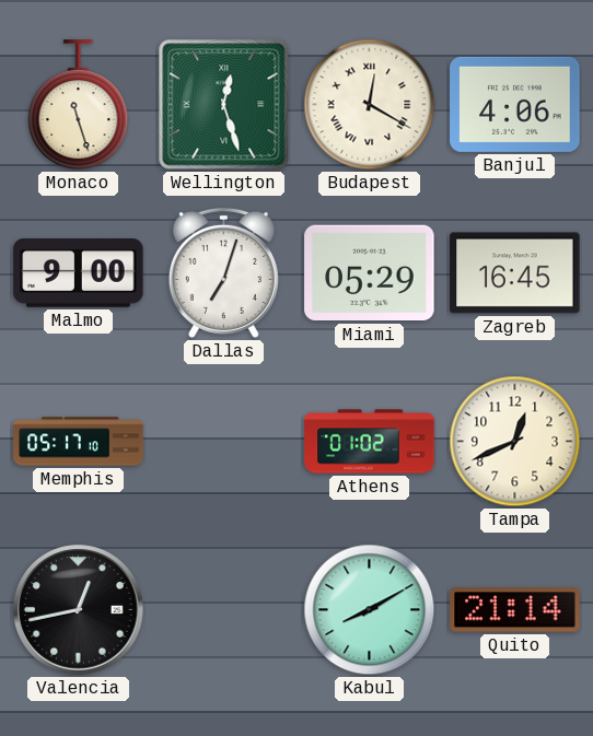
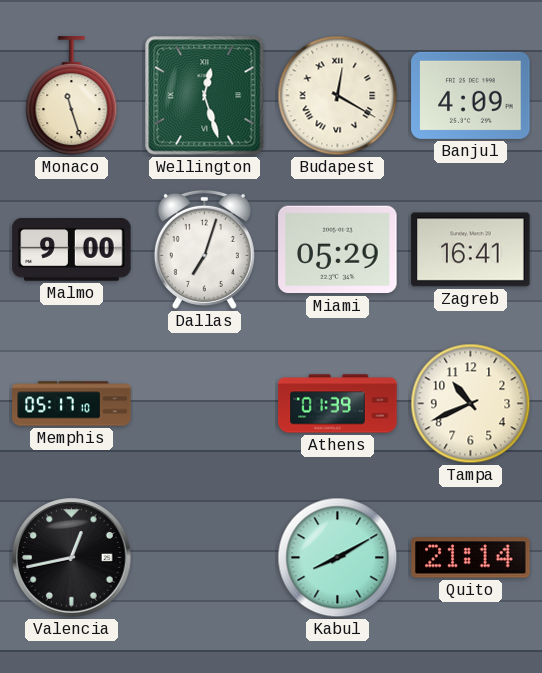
Banjul: 4:06 -> 4:09 (471, 95)
Zagreb: 16:45 -> 16:41 (471, 250)
Athens: 01:02 -> 01:39 (338, 404)
Tampa: 12:41 -> 10:41 (471, 404)
